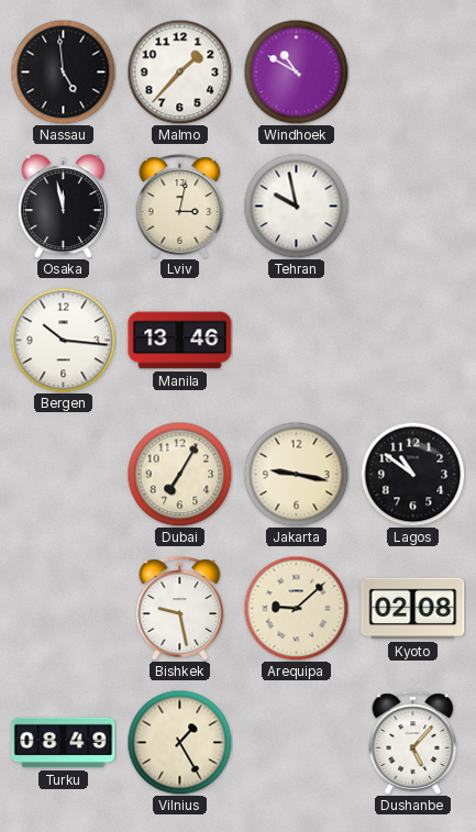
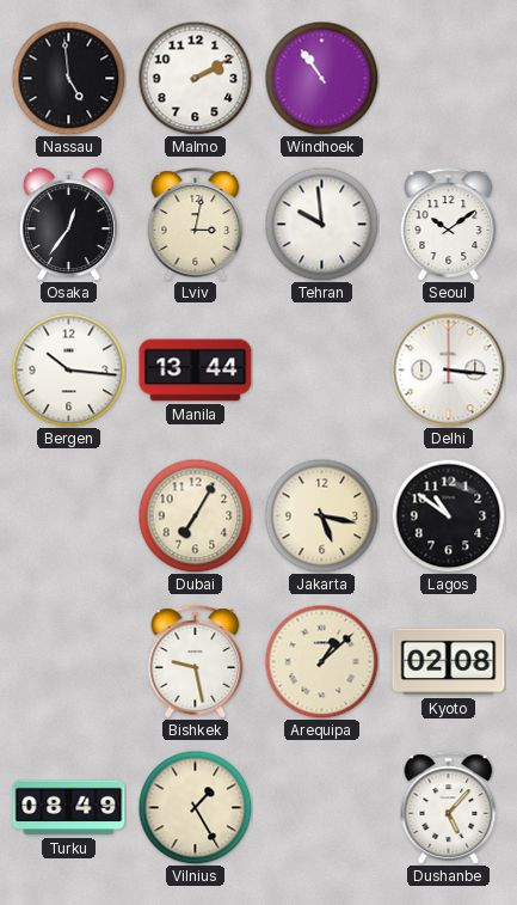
Malmo: 1:37 -> 2:10 (195, 78)
Windhoek: 10:50 -> 10:54 (321, 78)
Osaka: 11:58 -> 12:36 (68, 225)
Tehran: 9:58 -> 9:59 (321, 224)
Seoul: none -> 10:09 (449, 225)
Manila: 13:46 -> 13:44 (196, 371)
Delhi: none -> 3:16 (448, 369)
Jakarta: 9:17 -> 5:17 (321, 515)
Arequipa: 9:08 -> 1:08 (321, 661)
